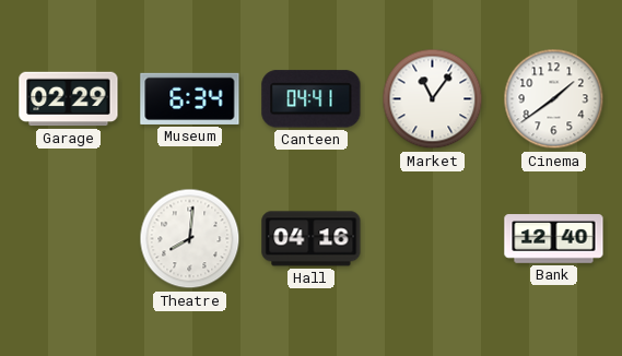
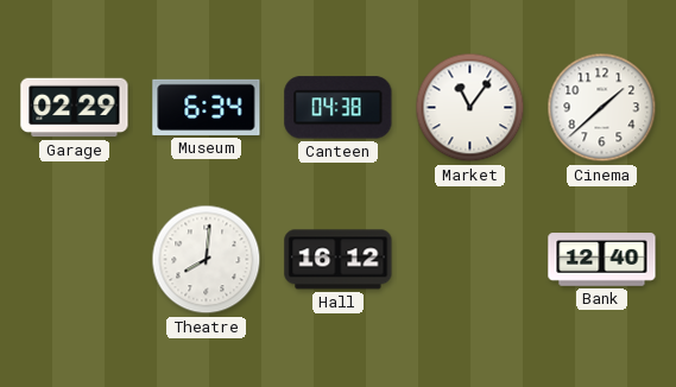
Canteen: 04:41 -> 04:38 (339, 108)
Cinema: 1:39 -> 1:38 (602, 108)
Hall: 04:16 -> 16:12 (339, 260)
